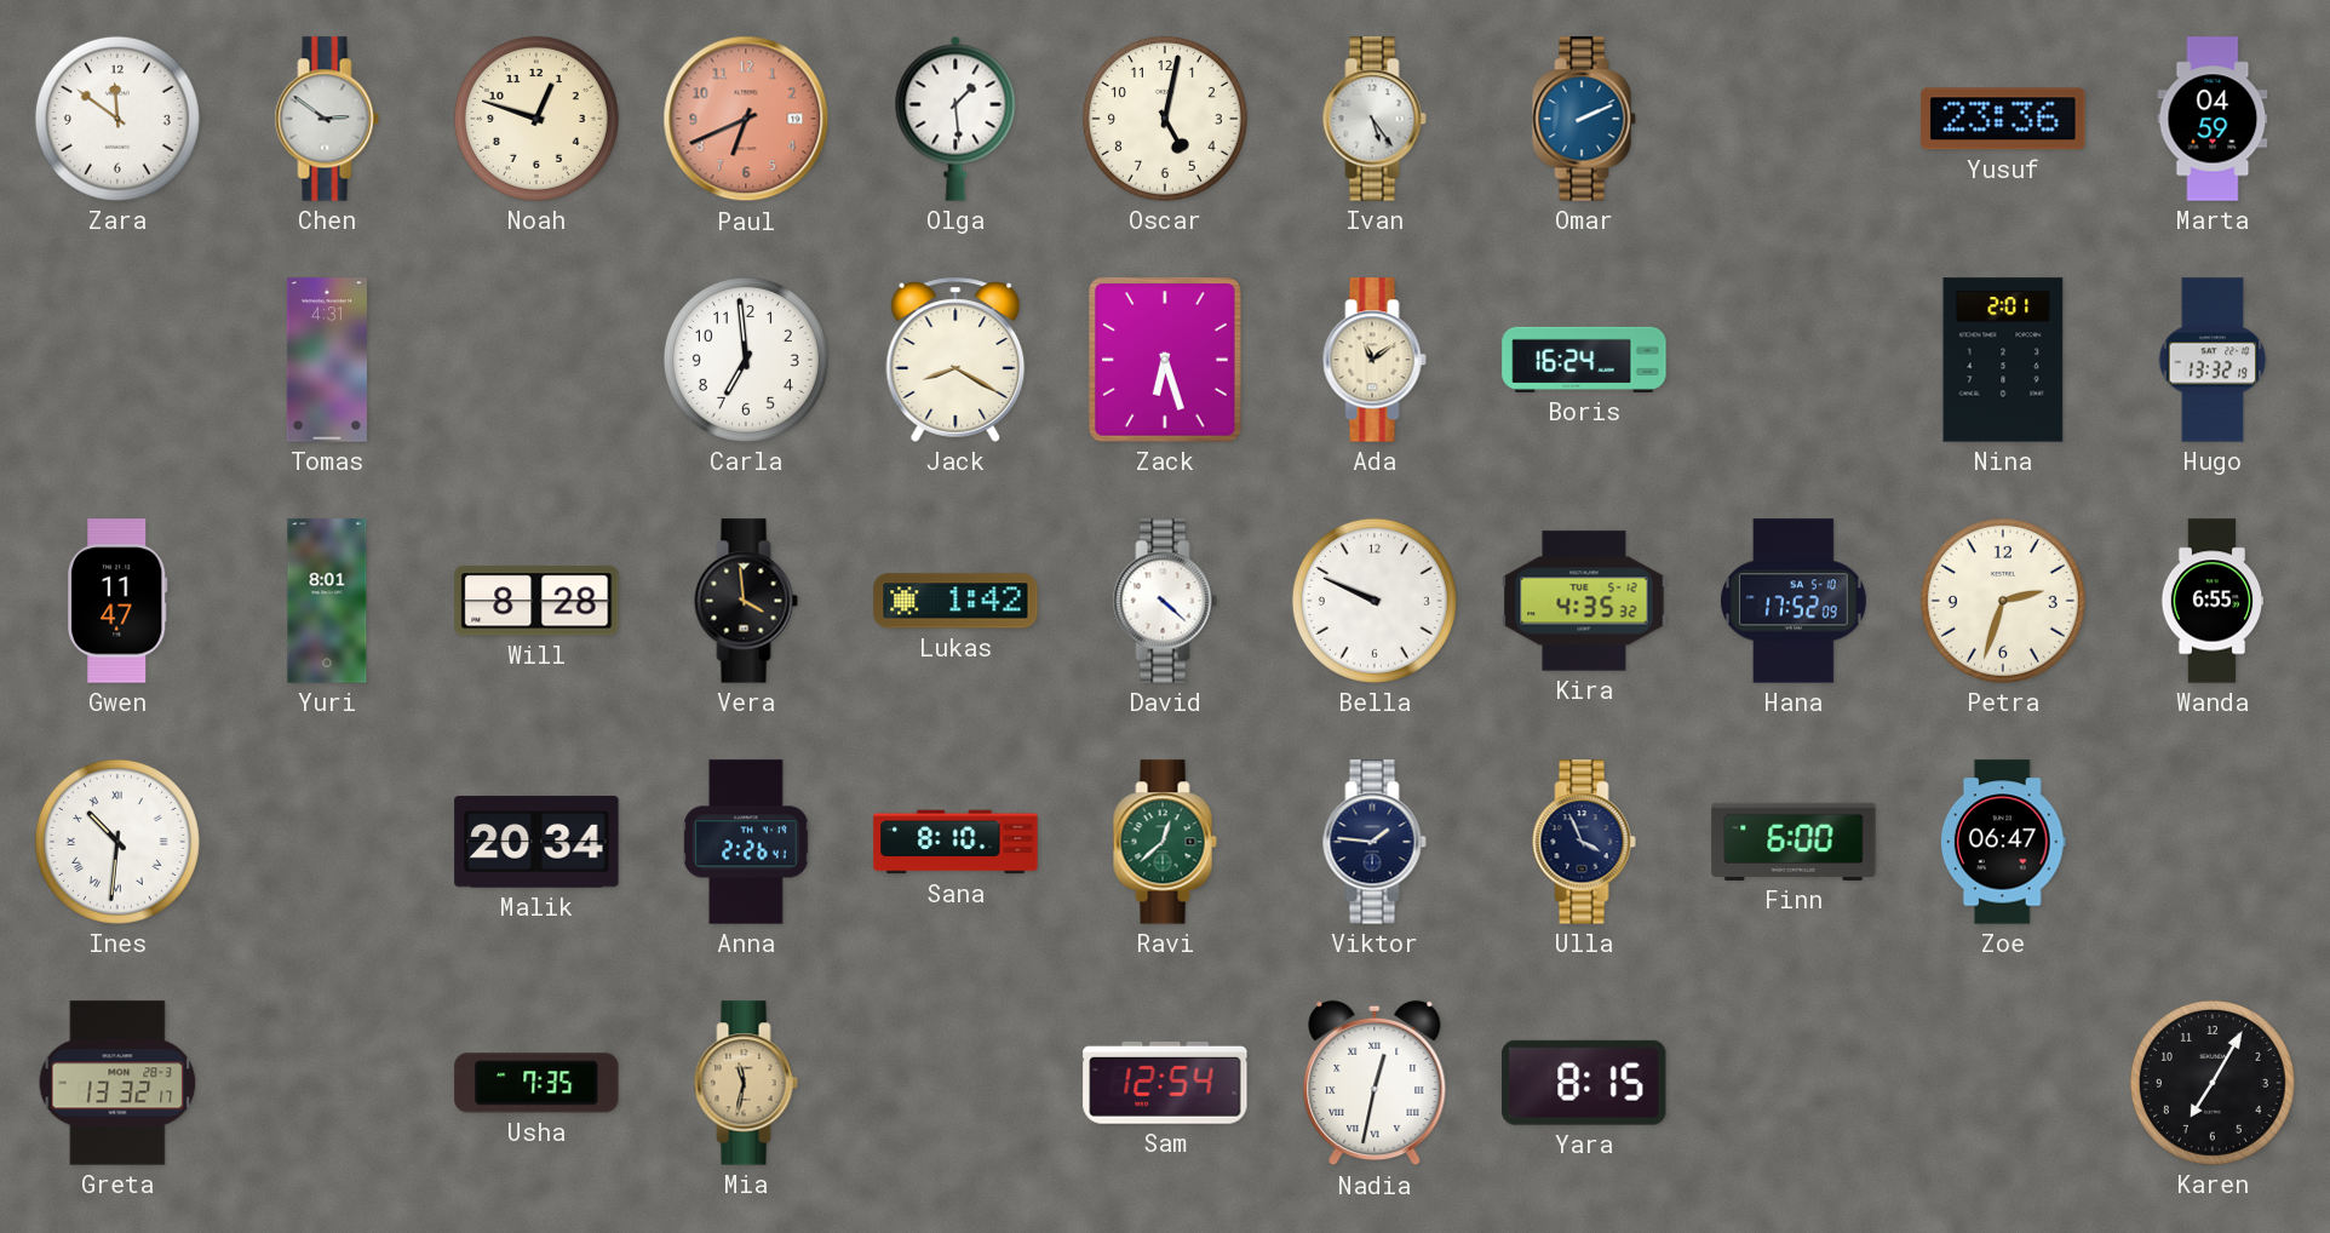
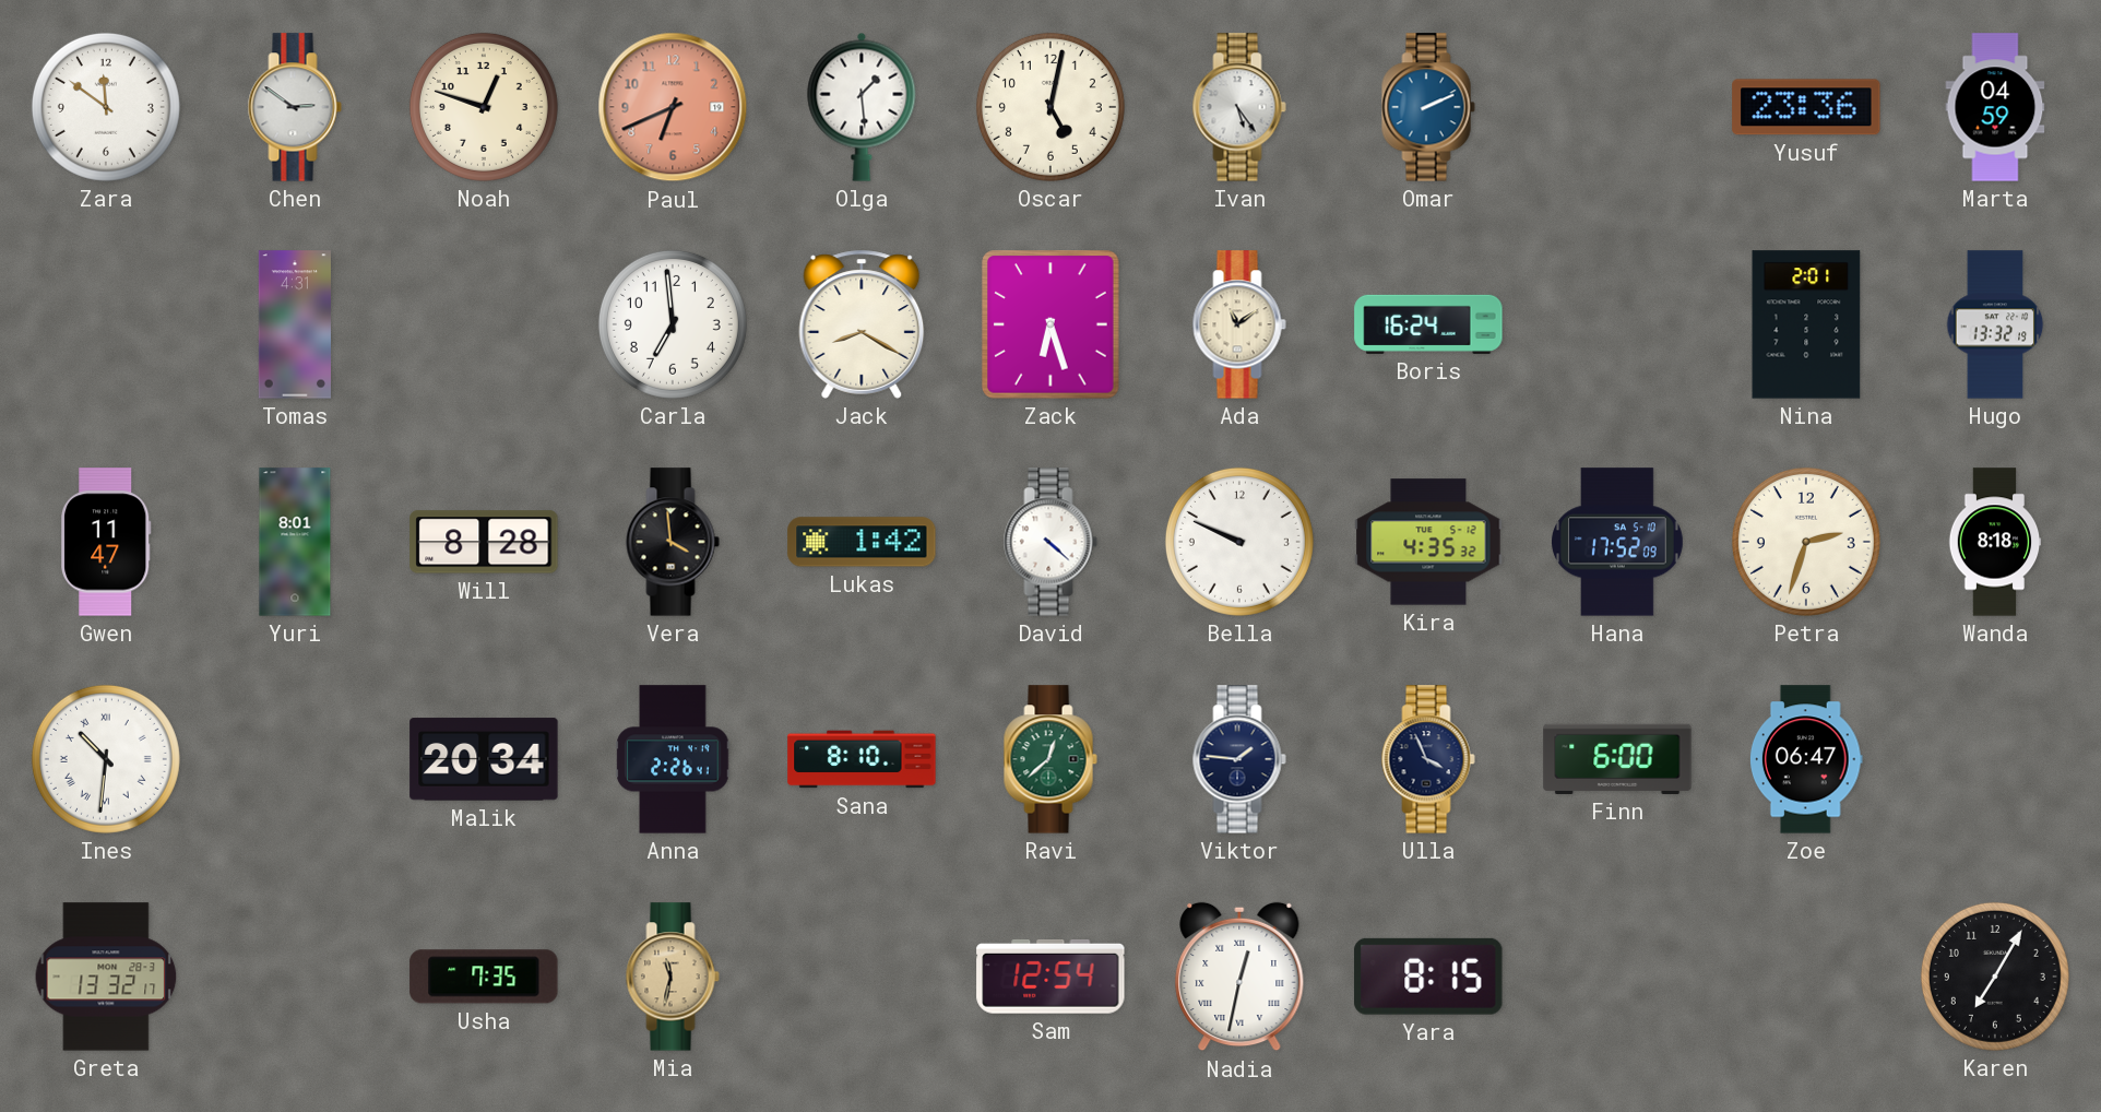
Wanda: 6:55 -> 8:18 (1995, 542)
